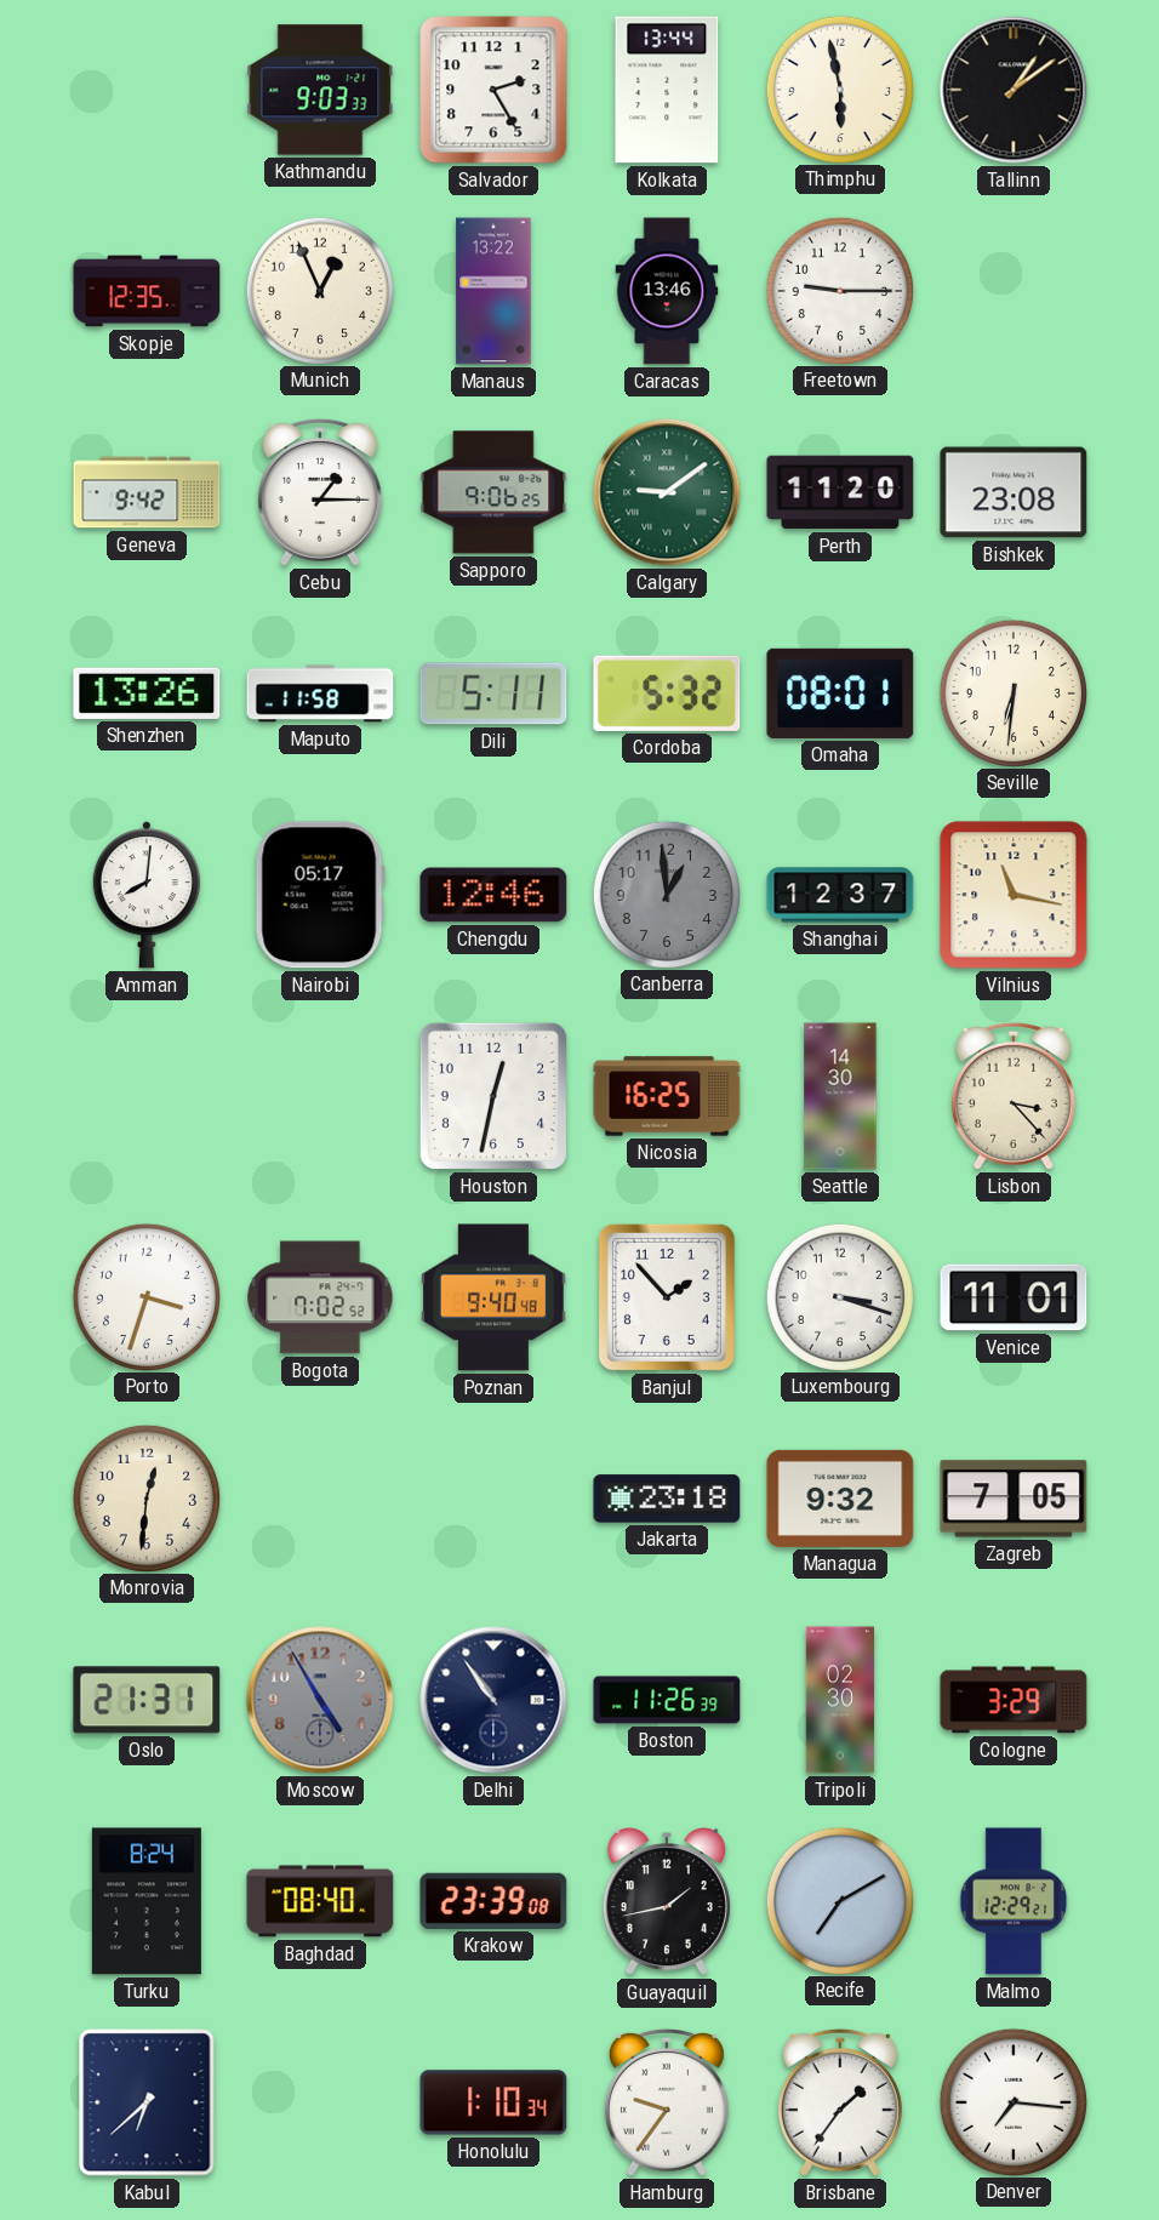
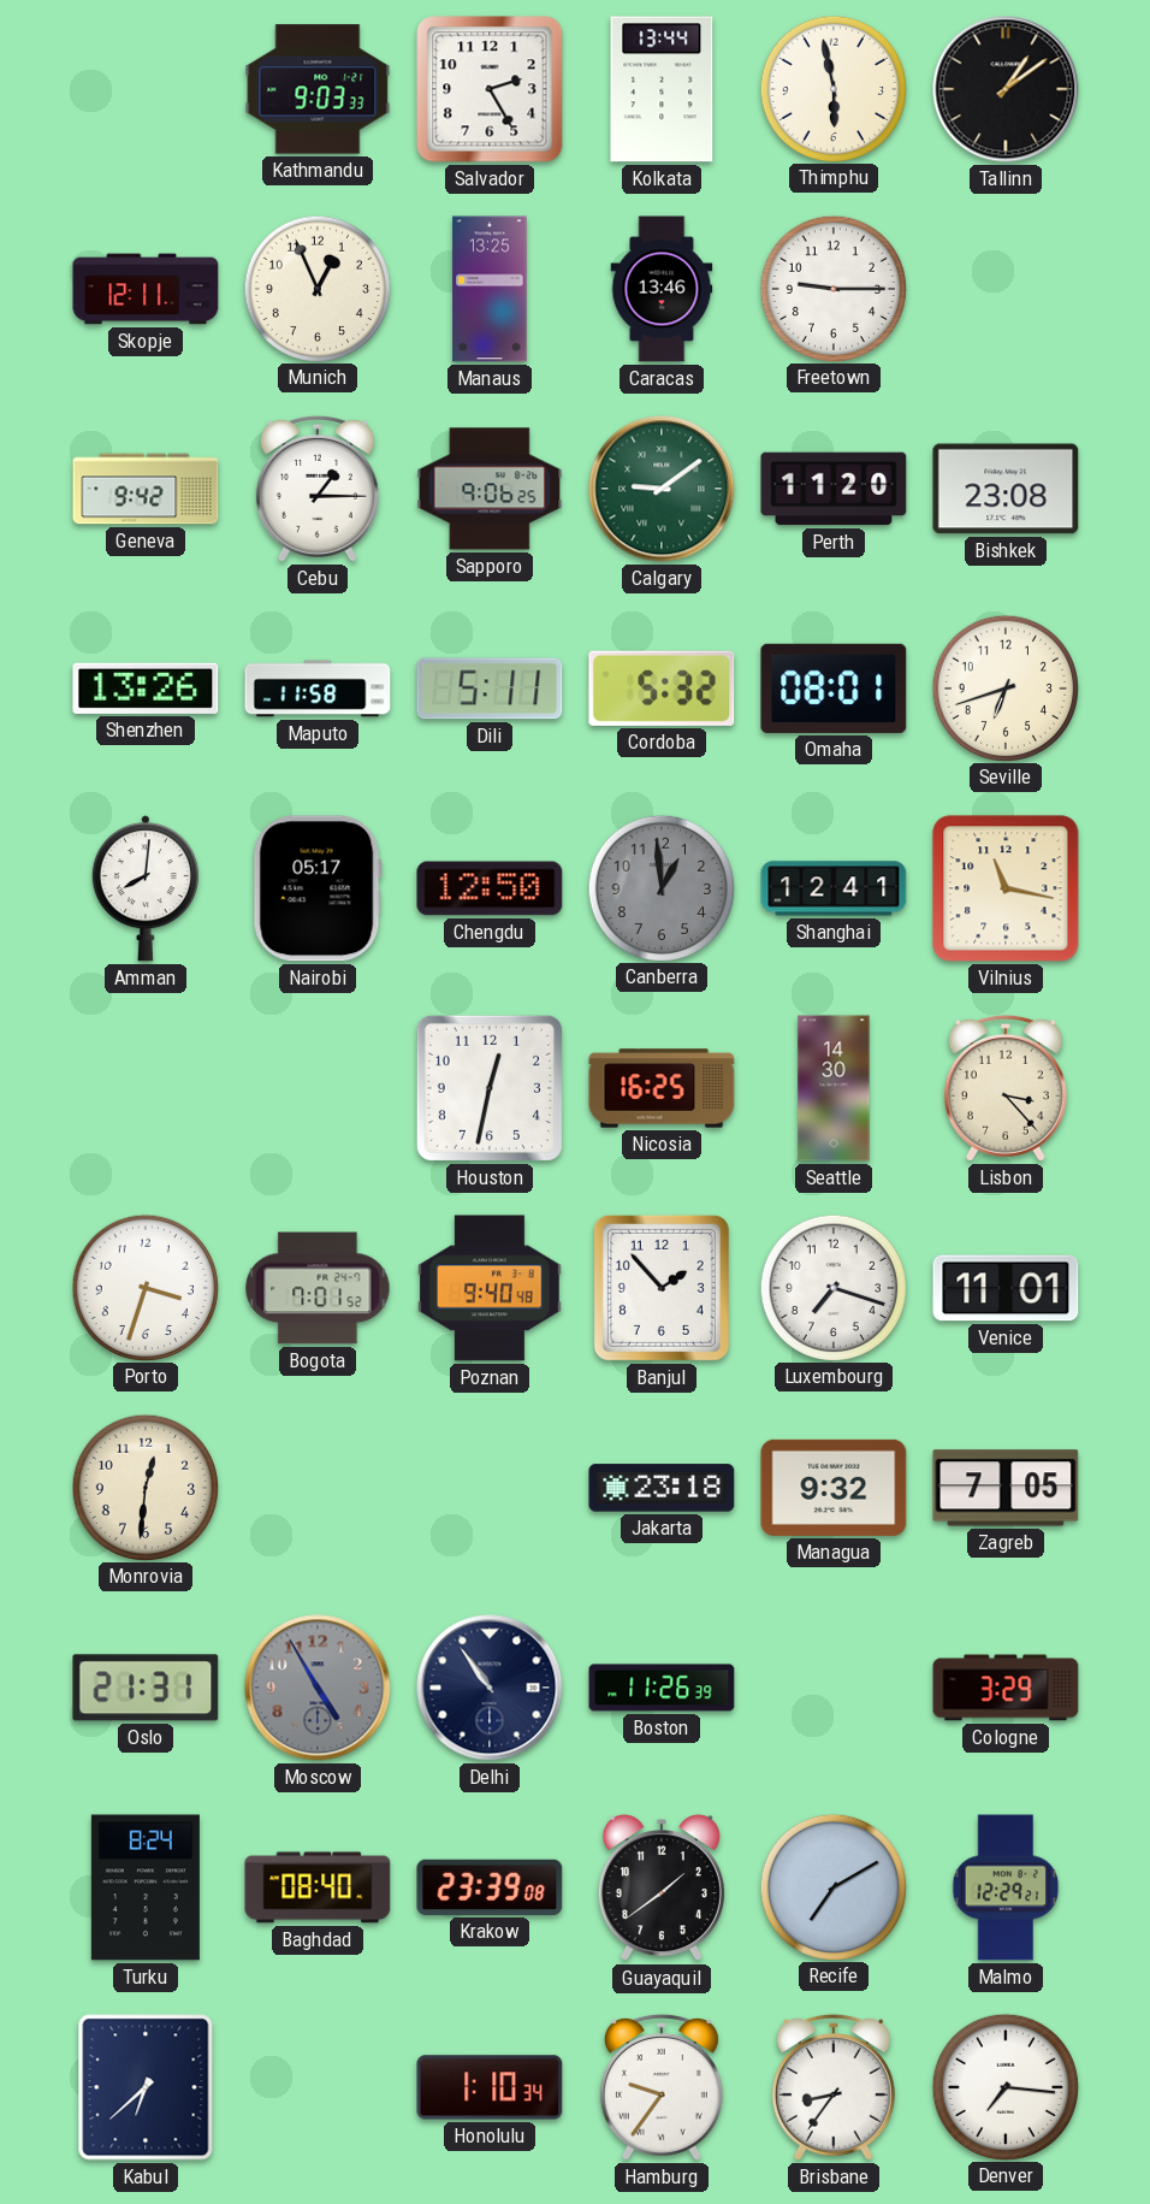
Skopje: 12:35 -> 12:11 (146, 289)
Manaus: 13:22 -> 13:25 (490, 289)
Seville: 6:31 -> 6:42 (1004, 687)
Chengdu: 12:46 -> 12:50 (490, 888)
Shanghai: 12:37 -> 12:41 (834, 888)
Bogota: 7:02 -> 7:01 (318, 1288)
Luxembourg: 3:18 -> 7:18 (832, 1287)
Tripoli: 02:30 -> none (840, 1700)
Guayaquil: 1:43 -> 1:39 (662, 1889)
Brisbane: 1:36 -> 8:36 (834, 2087)
